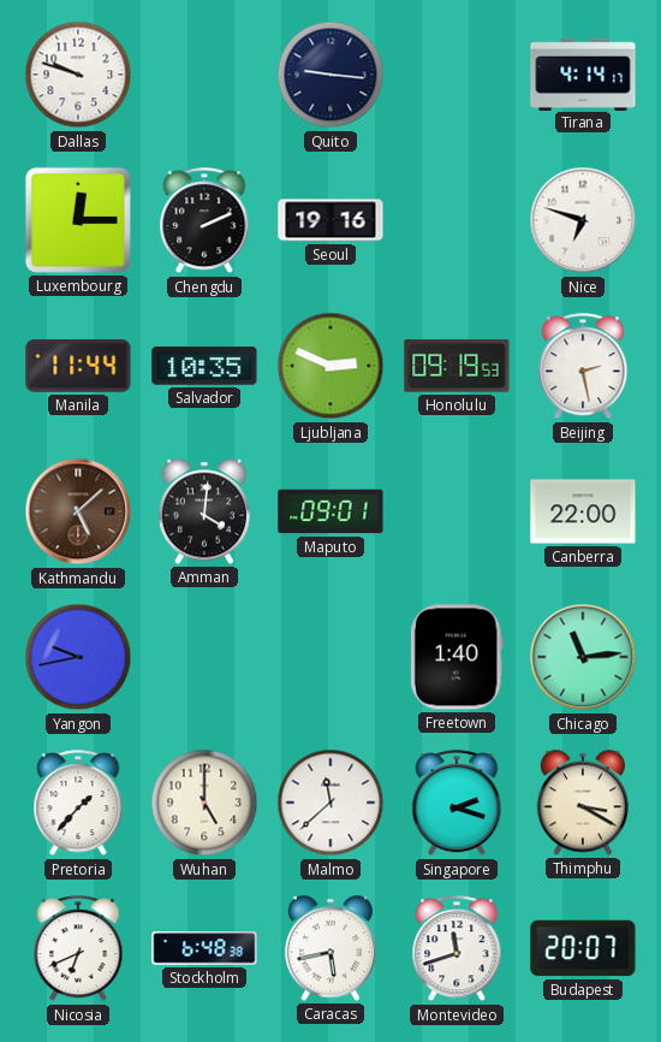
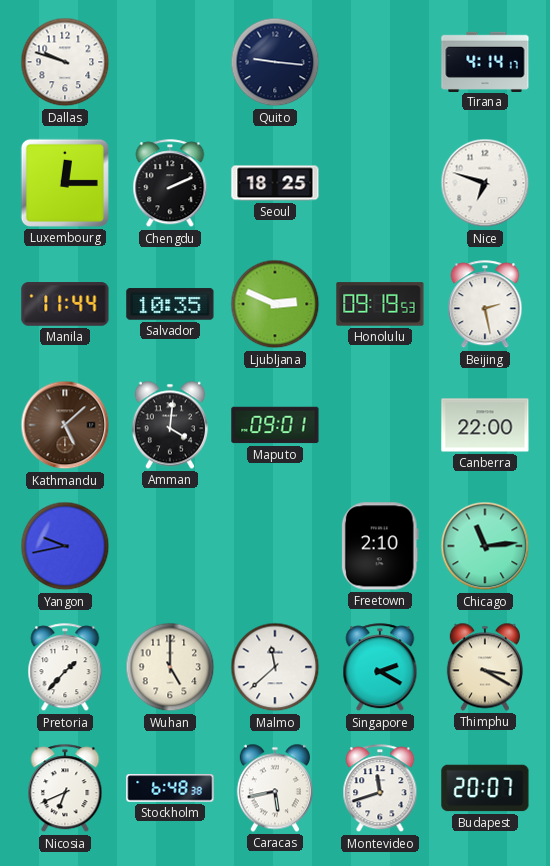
Seoul: 19:16 -> 18:25 (275, 183)
Freetown: 1:40 -> 2:10 (380, 546)
Singapore: 2:18 -> 2:20 (380, 668)
